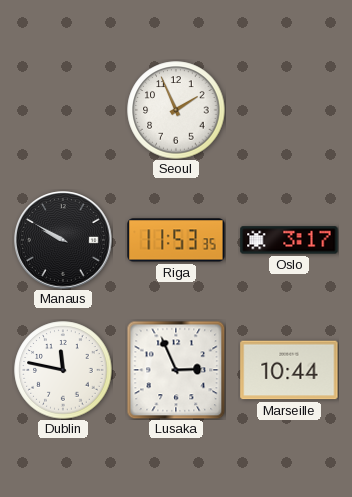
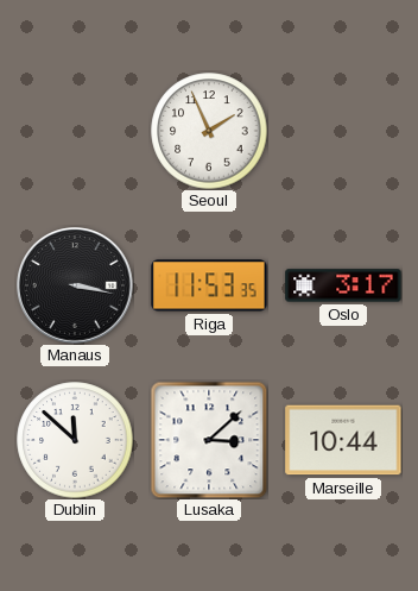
Manaus: 9:50 -> 3:17 (75, 285)
Dublin: 11:47 -> 11:52 (75, 440)
Lusaka: 2:56 -> 3:08 (209, 440)
